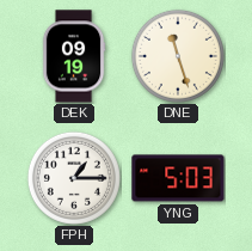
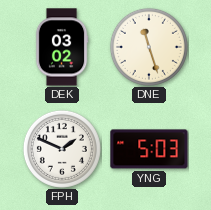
DEK: 09:19 -> 03:02 (62, 47)
FPH: 1:15 -> 1:49 (62, 149)
